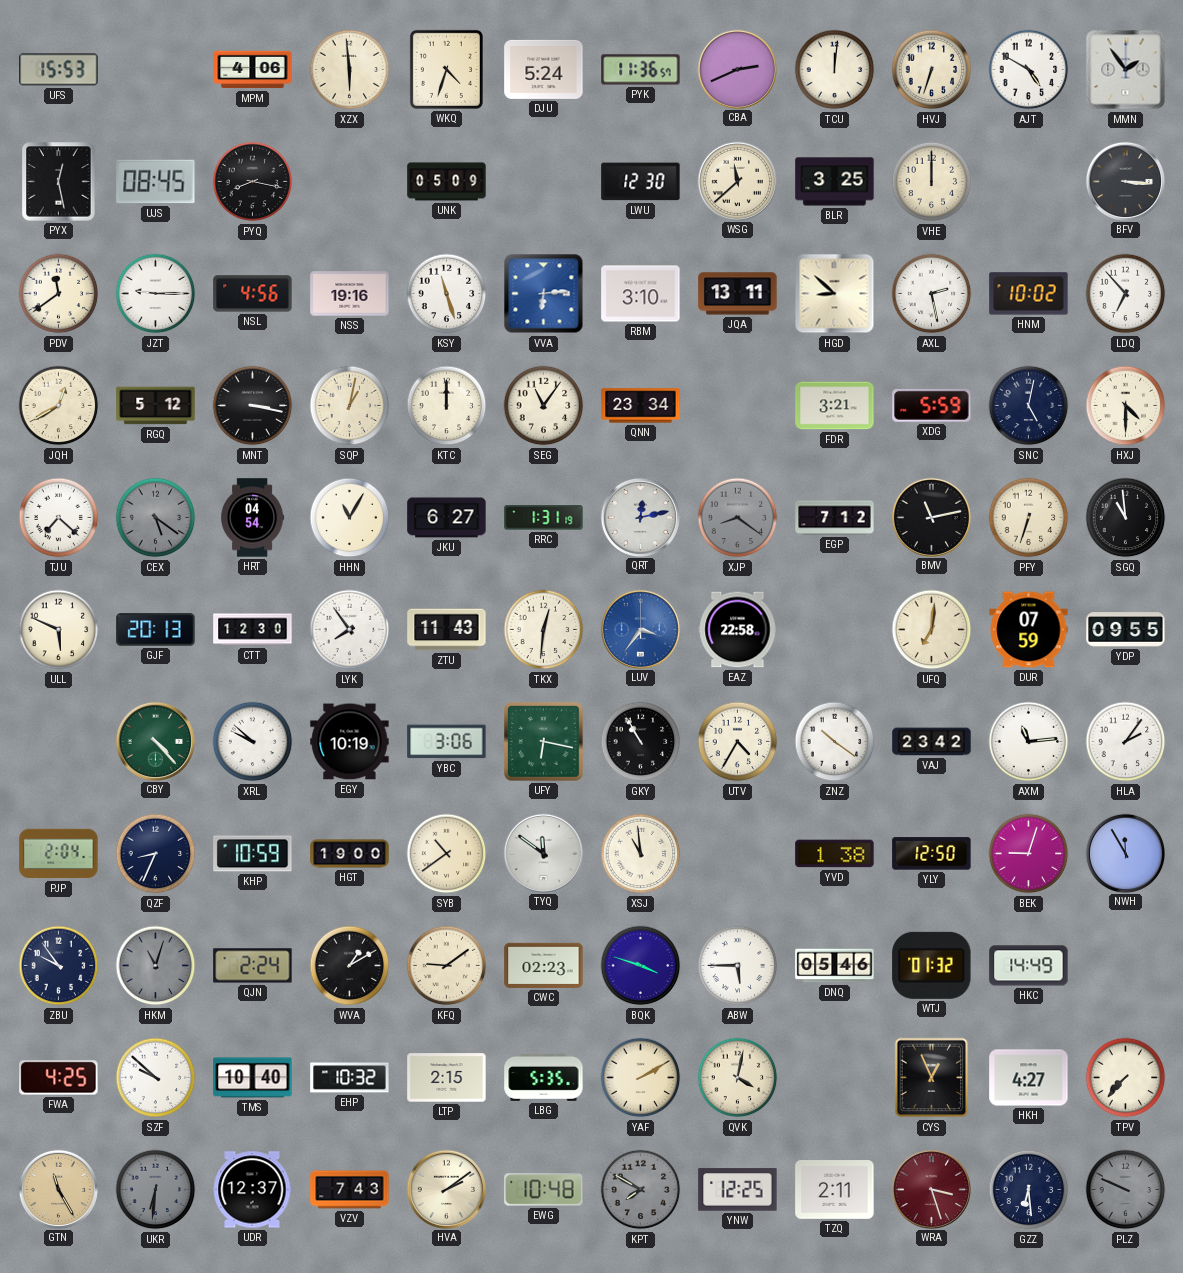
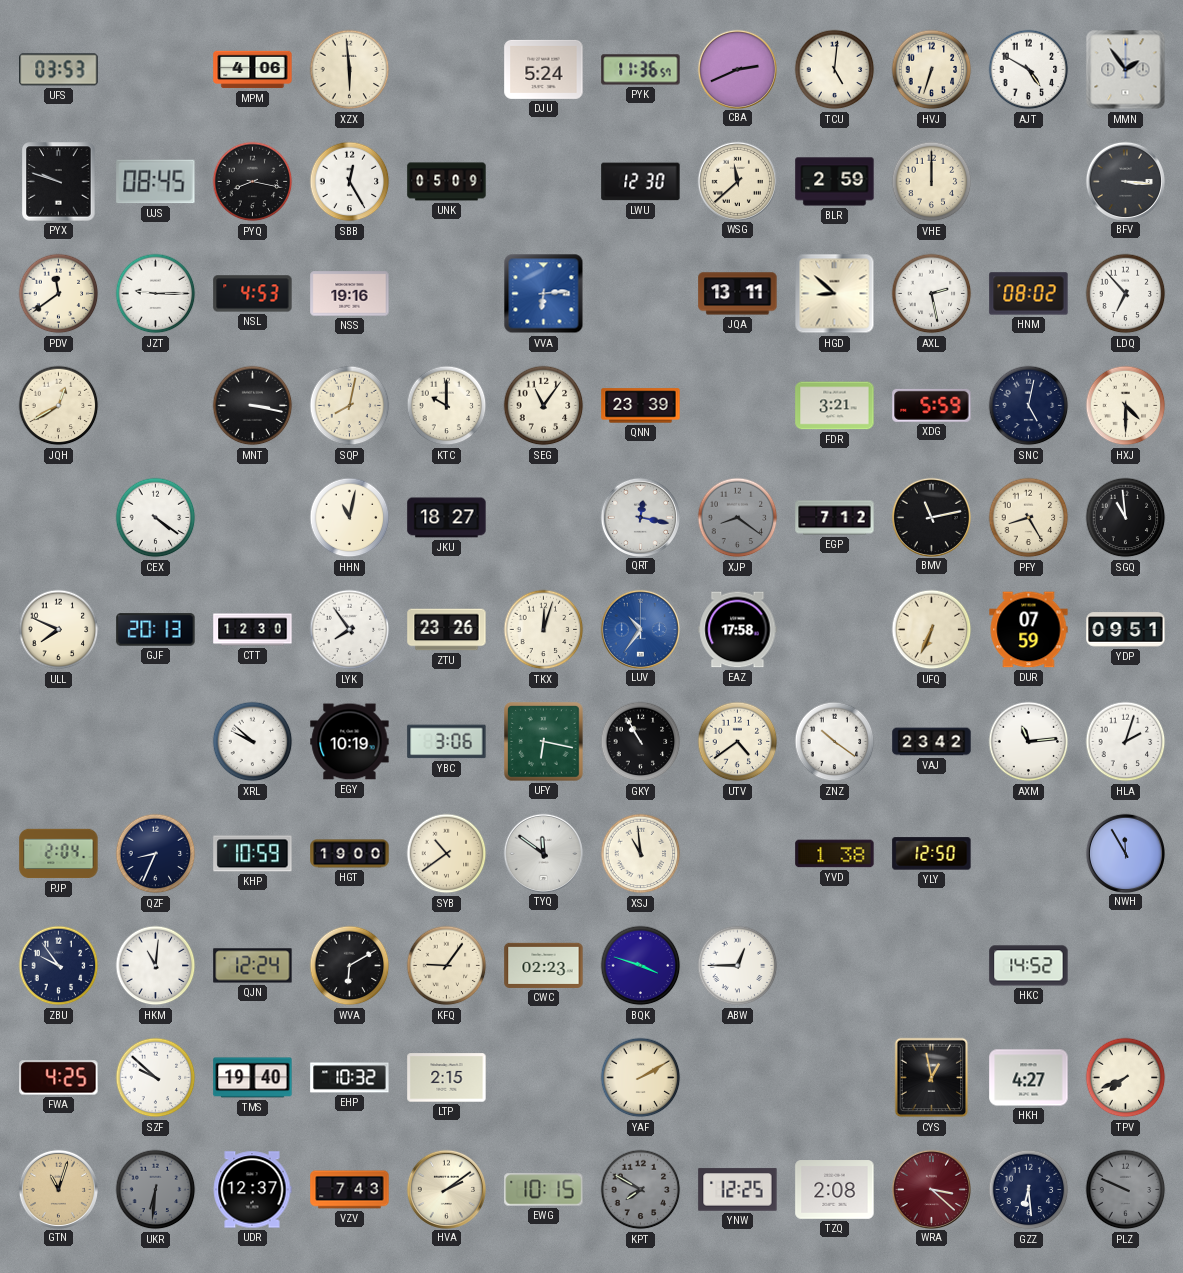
UFS: 15:53 -> 03:53 (59, 70)
WKQ: 4:33 -> none (446, 69)
TCU: 12:01 -> 5:01 (835, 70)
PYX: 12:28 -> 9:48 (59, 182)
SBB: none -> 12:25 (350, 182)
BLR: 3:25 -> 2:59 (835, 182)
NSL: 4:56 -> 4:53 (253, 294)
KSY: 11:27 -> none (447, 294)
RBM: 3:10 -> none (641, 294)
HNM: 10:02 -> 08:02 (1029, 294)
RGQ: 5:12 -> none (156, 406)
SQP: 1:02 -> 8:02 (350, 406)
KTC: 12:00 -> 10:00 (447, 406)
QNN: 23:34 -> 23:39 (641, 406)
TJU: 7:22 -> none (59, 518)
CEX: 5:21 -> 4:21 (156, 518)
CEX dial: grey -> white (156, 518)
HRT: 04:54 -> none (253, 518)
HHN: 11:05 -> 11:02 (350, 518)
JKU: 6:27 -> 18:27 (447, 518)
RRC: 1:31 -> none (544, 518)
QRT: 12:13 -> 12:17 (640, 517)
PFY: 6:33 -> 8:25 (1029, 518)
ULL: 5:49 -> 7:49 (59, 630)
ZTU: 11:43 -> 23:26 (447, 630)
TKX: 12:31 -> 12:03 (544, 630)
LUV: 3:36 -> 10:36 (640, 629)
EAZ: 22:58 -> 17:58 (738, 630)
UFQ: 7:01 -> 6:34 (932, 630)
YDP: 09:55 -> 09:51 (1126, 630)
CBY: 4:23 -> none (155, 741)
UTV: 4:35 -> 4:39 (738, 742)
HLA: 2:06 -> 2:03 (1126, 742)
BEK: 9:03 -> none (1029, 854)
HKM: 11:03 -> 11:01 (156, 966)
HKM dial: grey -> white (156, 966)
QJN: 2:24 -> 12:24 (253, 966)
WVA: 1:10 -> 6:10 (350, 966)
KFQ: 9:09 -> 9:06 (447, 966)
ABW: 5:45 -> 12:45 (738, 966)
DNQ: 05:46 -> none (835, 966)
WTJ: 01:32 -> none (932, 965)
HKC: 14:49 -> 14:52 (1029, 966)
TMS: 10:40 -> 19:40 (253, 1078)
LBG: 5:35 -> none (544, 1077)
QVK: 4:02 -> none (738, 1078)
CYS: 12:56 -> 12:58 (932, 1078)
TPV: 7:37 -> 7:41 (1126, 1078)
GTN: 11:25 -> 11:03 (58, 1189)
EWG: 10:48 -> 10:15 (544, 1190)
TZQ: 2:11 -> 2:08 (835, 1190)
WRA: 3:27 -> 3:22 (931, 1189)
